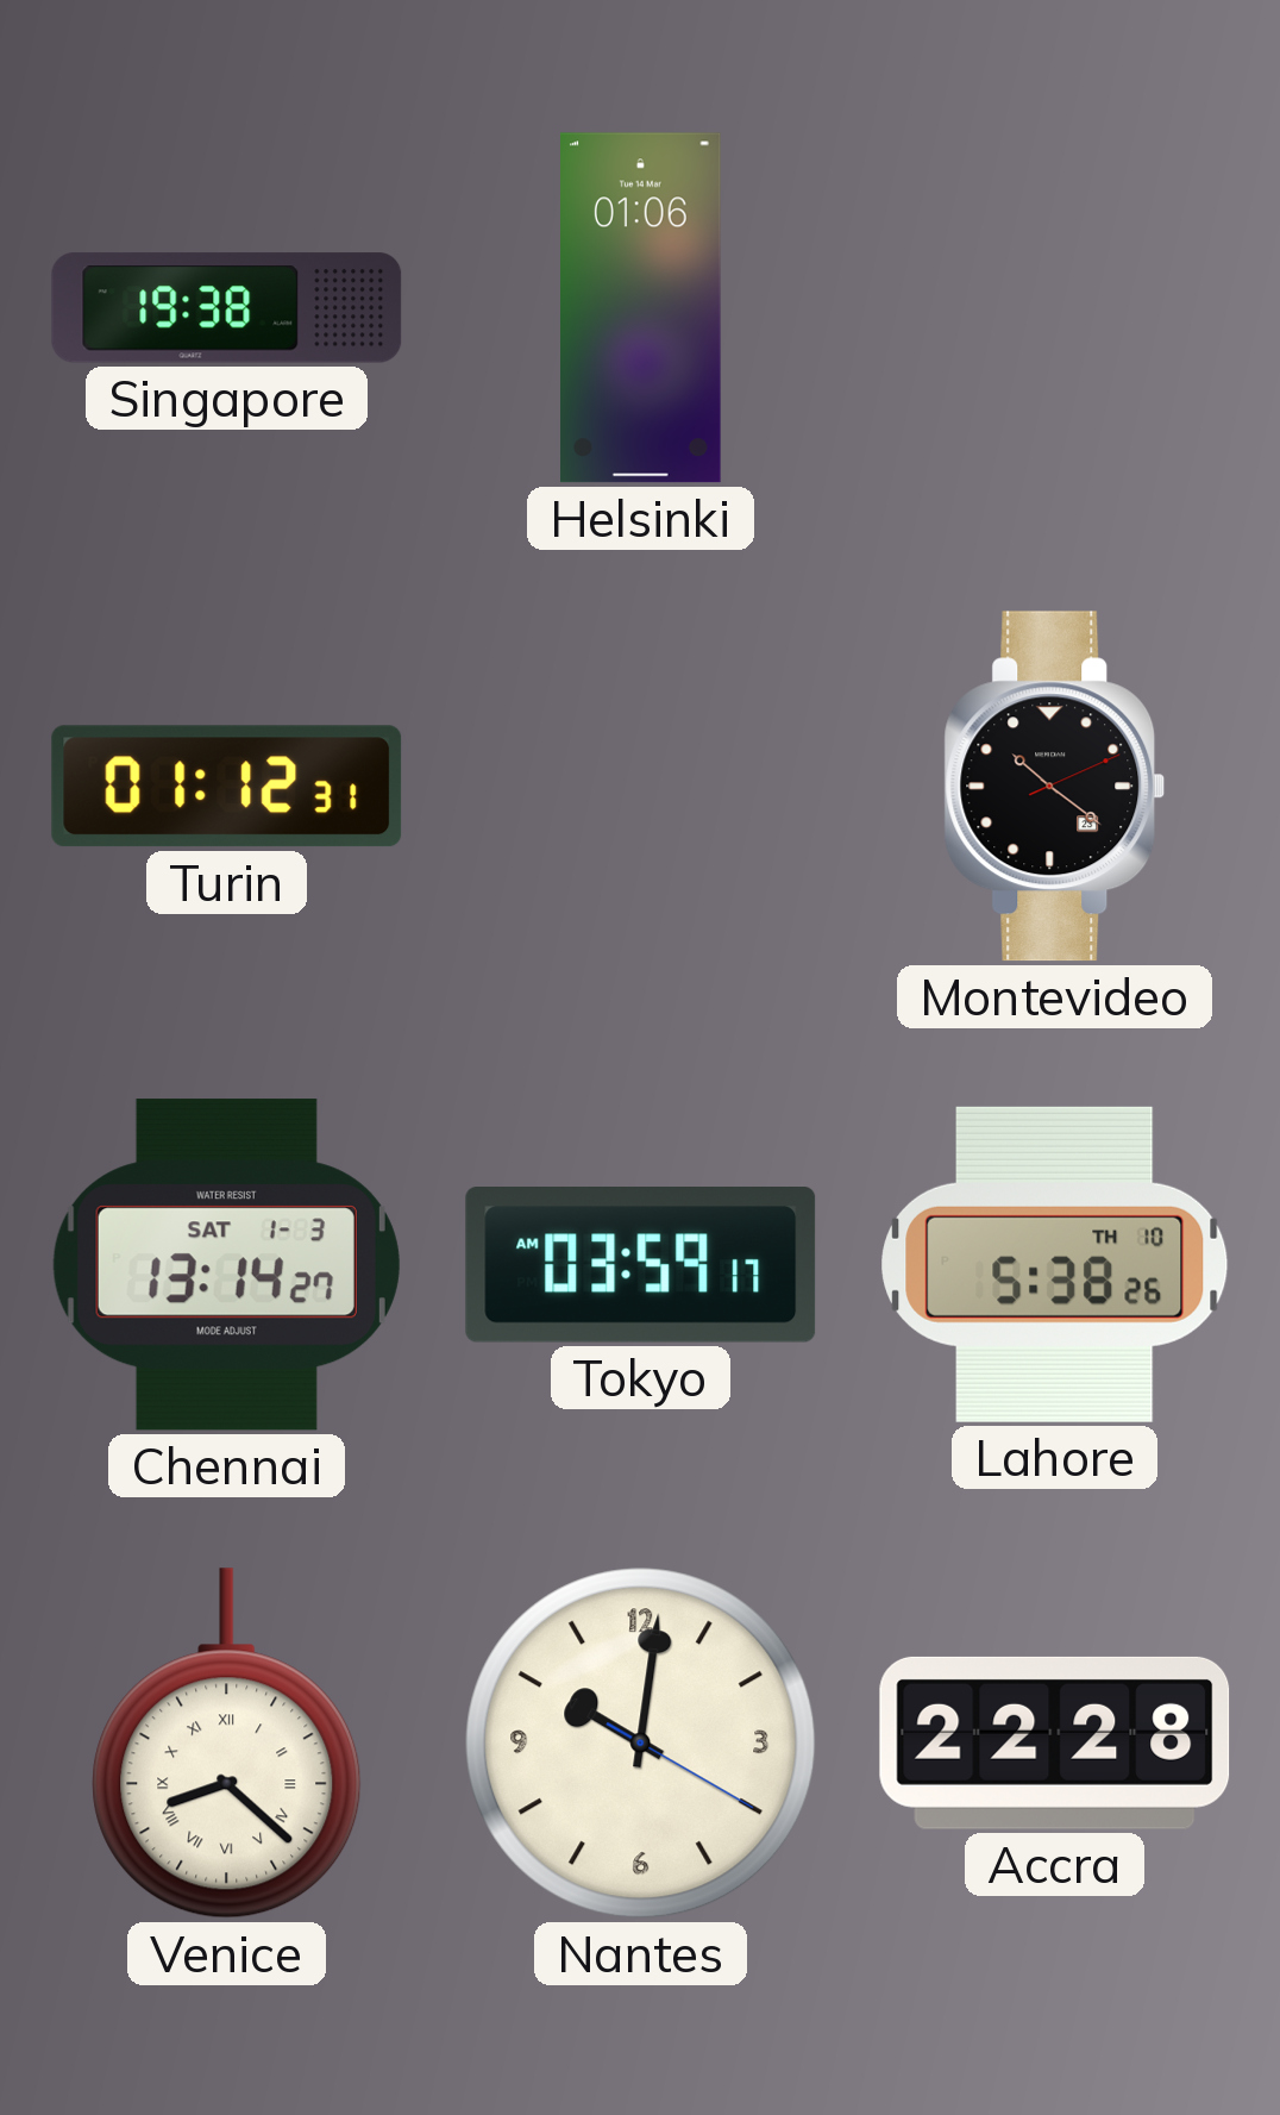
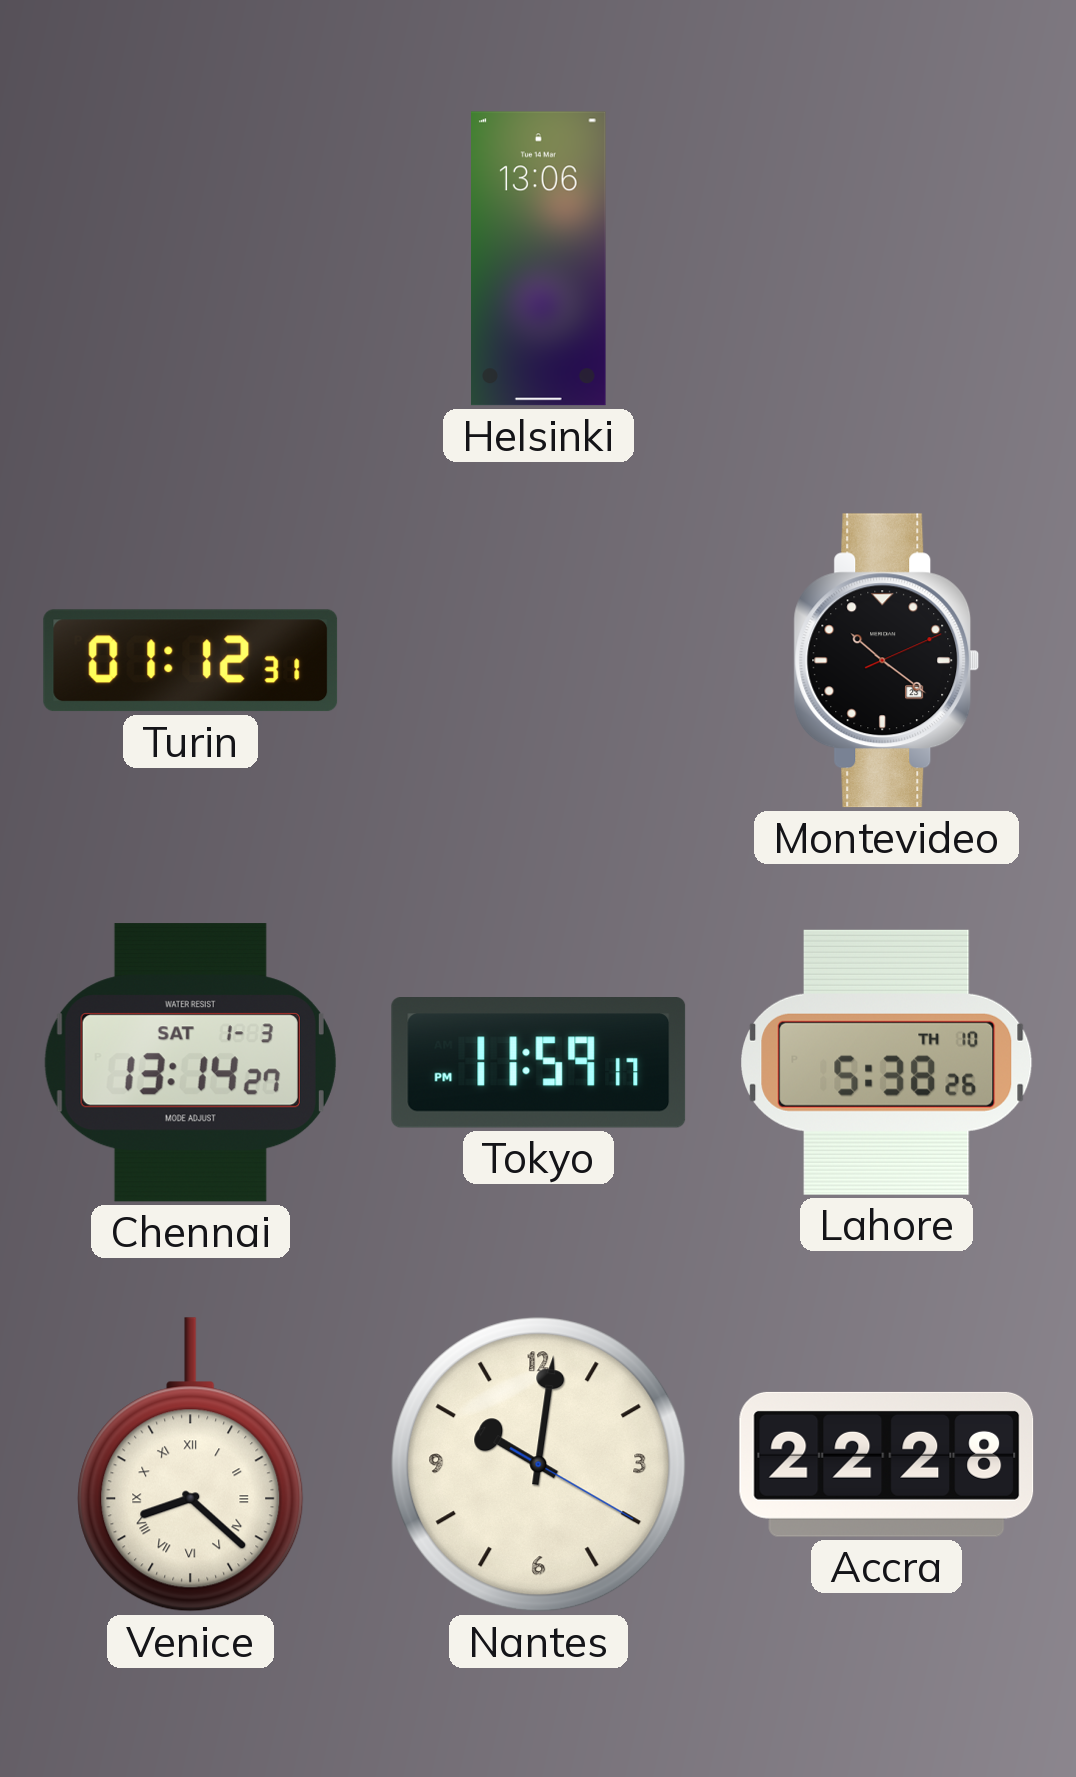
Singapore: 19:38 -> none (227, 308)
Helsinki: 01:06 -> 13:06 (539, 259)
Tokyo: 03:59 -> 11:59 (539, 1063)
